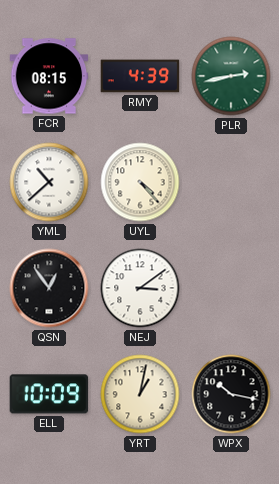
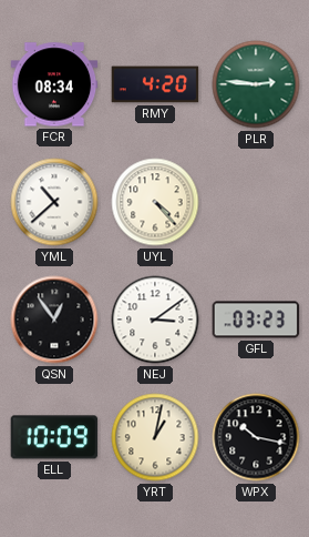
FCR: 08:15 -> 08:34 (54, 84)
RMY: 4:39 -> 4:20 (155, 84)
PLR: 2:43 -> 2:46 (256, 84)
GFL: none -> 03:23 (256, 320)
